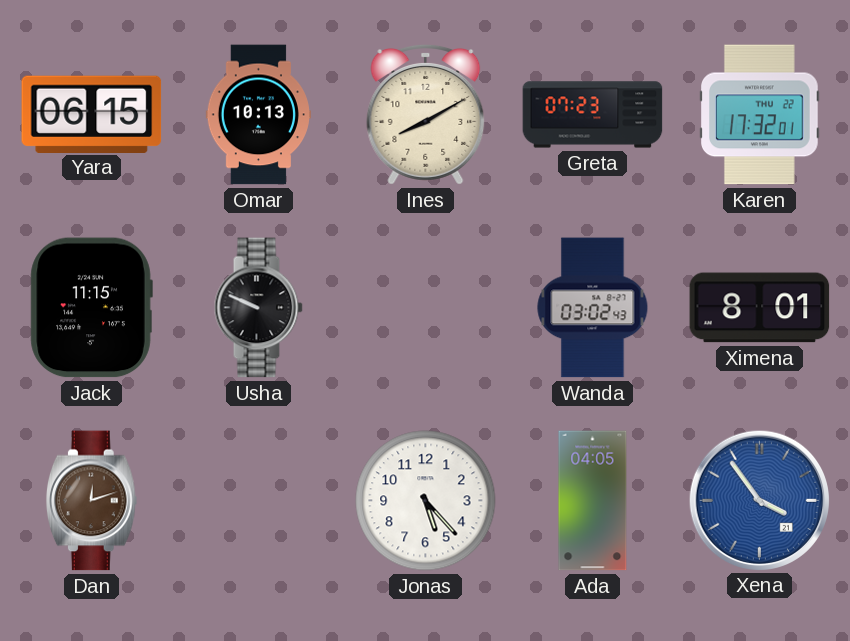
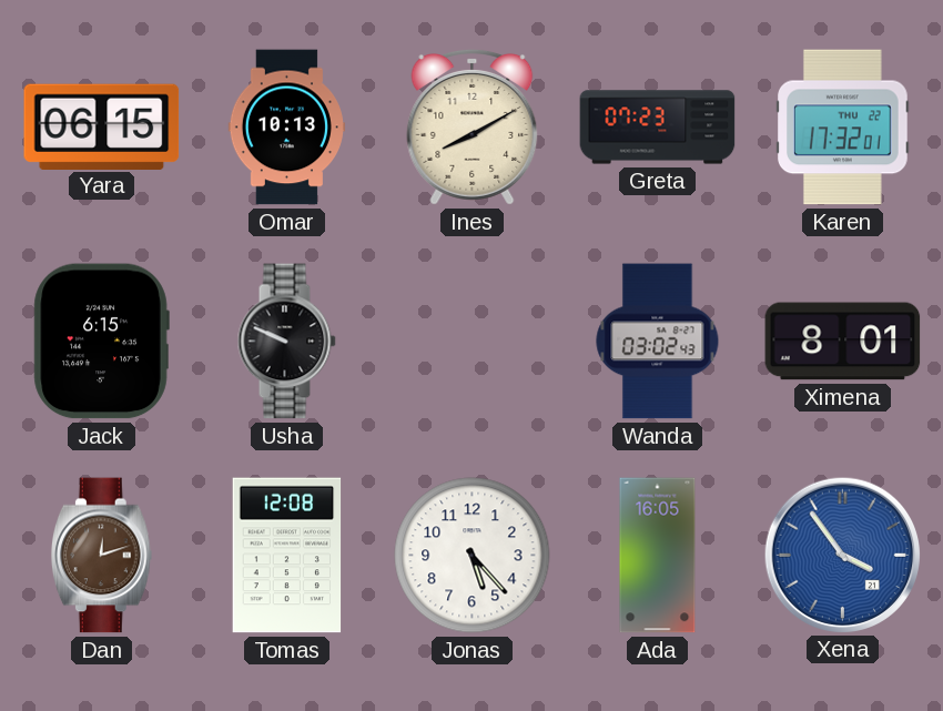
Jack: 11:15 -> 6:15 (101, 342)
Tomas: none -> 12:08 (287, 556)
Ada: 04:05 -> 16:05 (658, 556)
